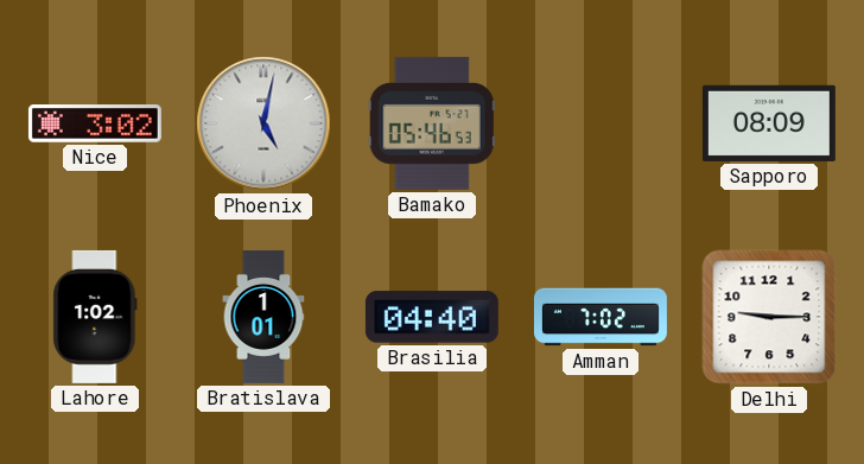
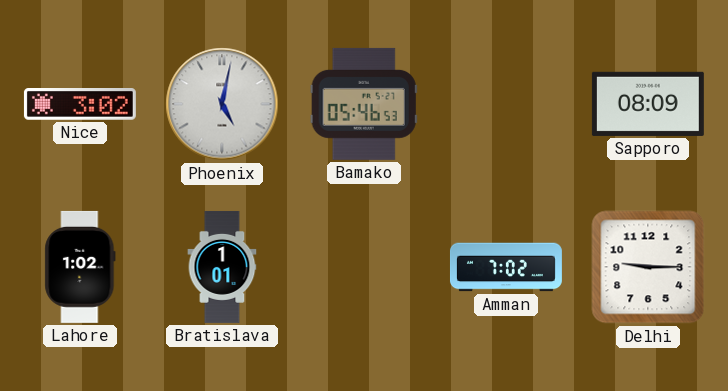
Brasilia: 04:40 -> none (432, 317)
